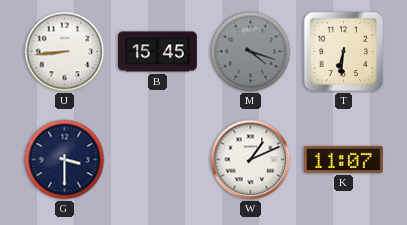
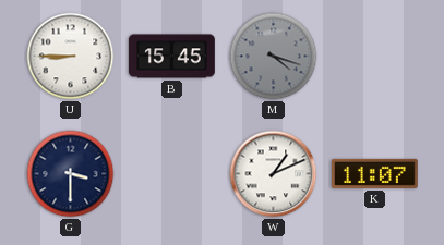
U: 8:44 -> 8:45 (71, 57)
T: 6:31 -> none (344, 52)
